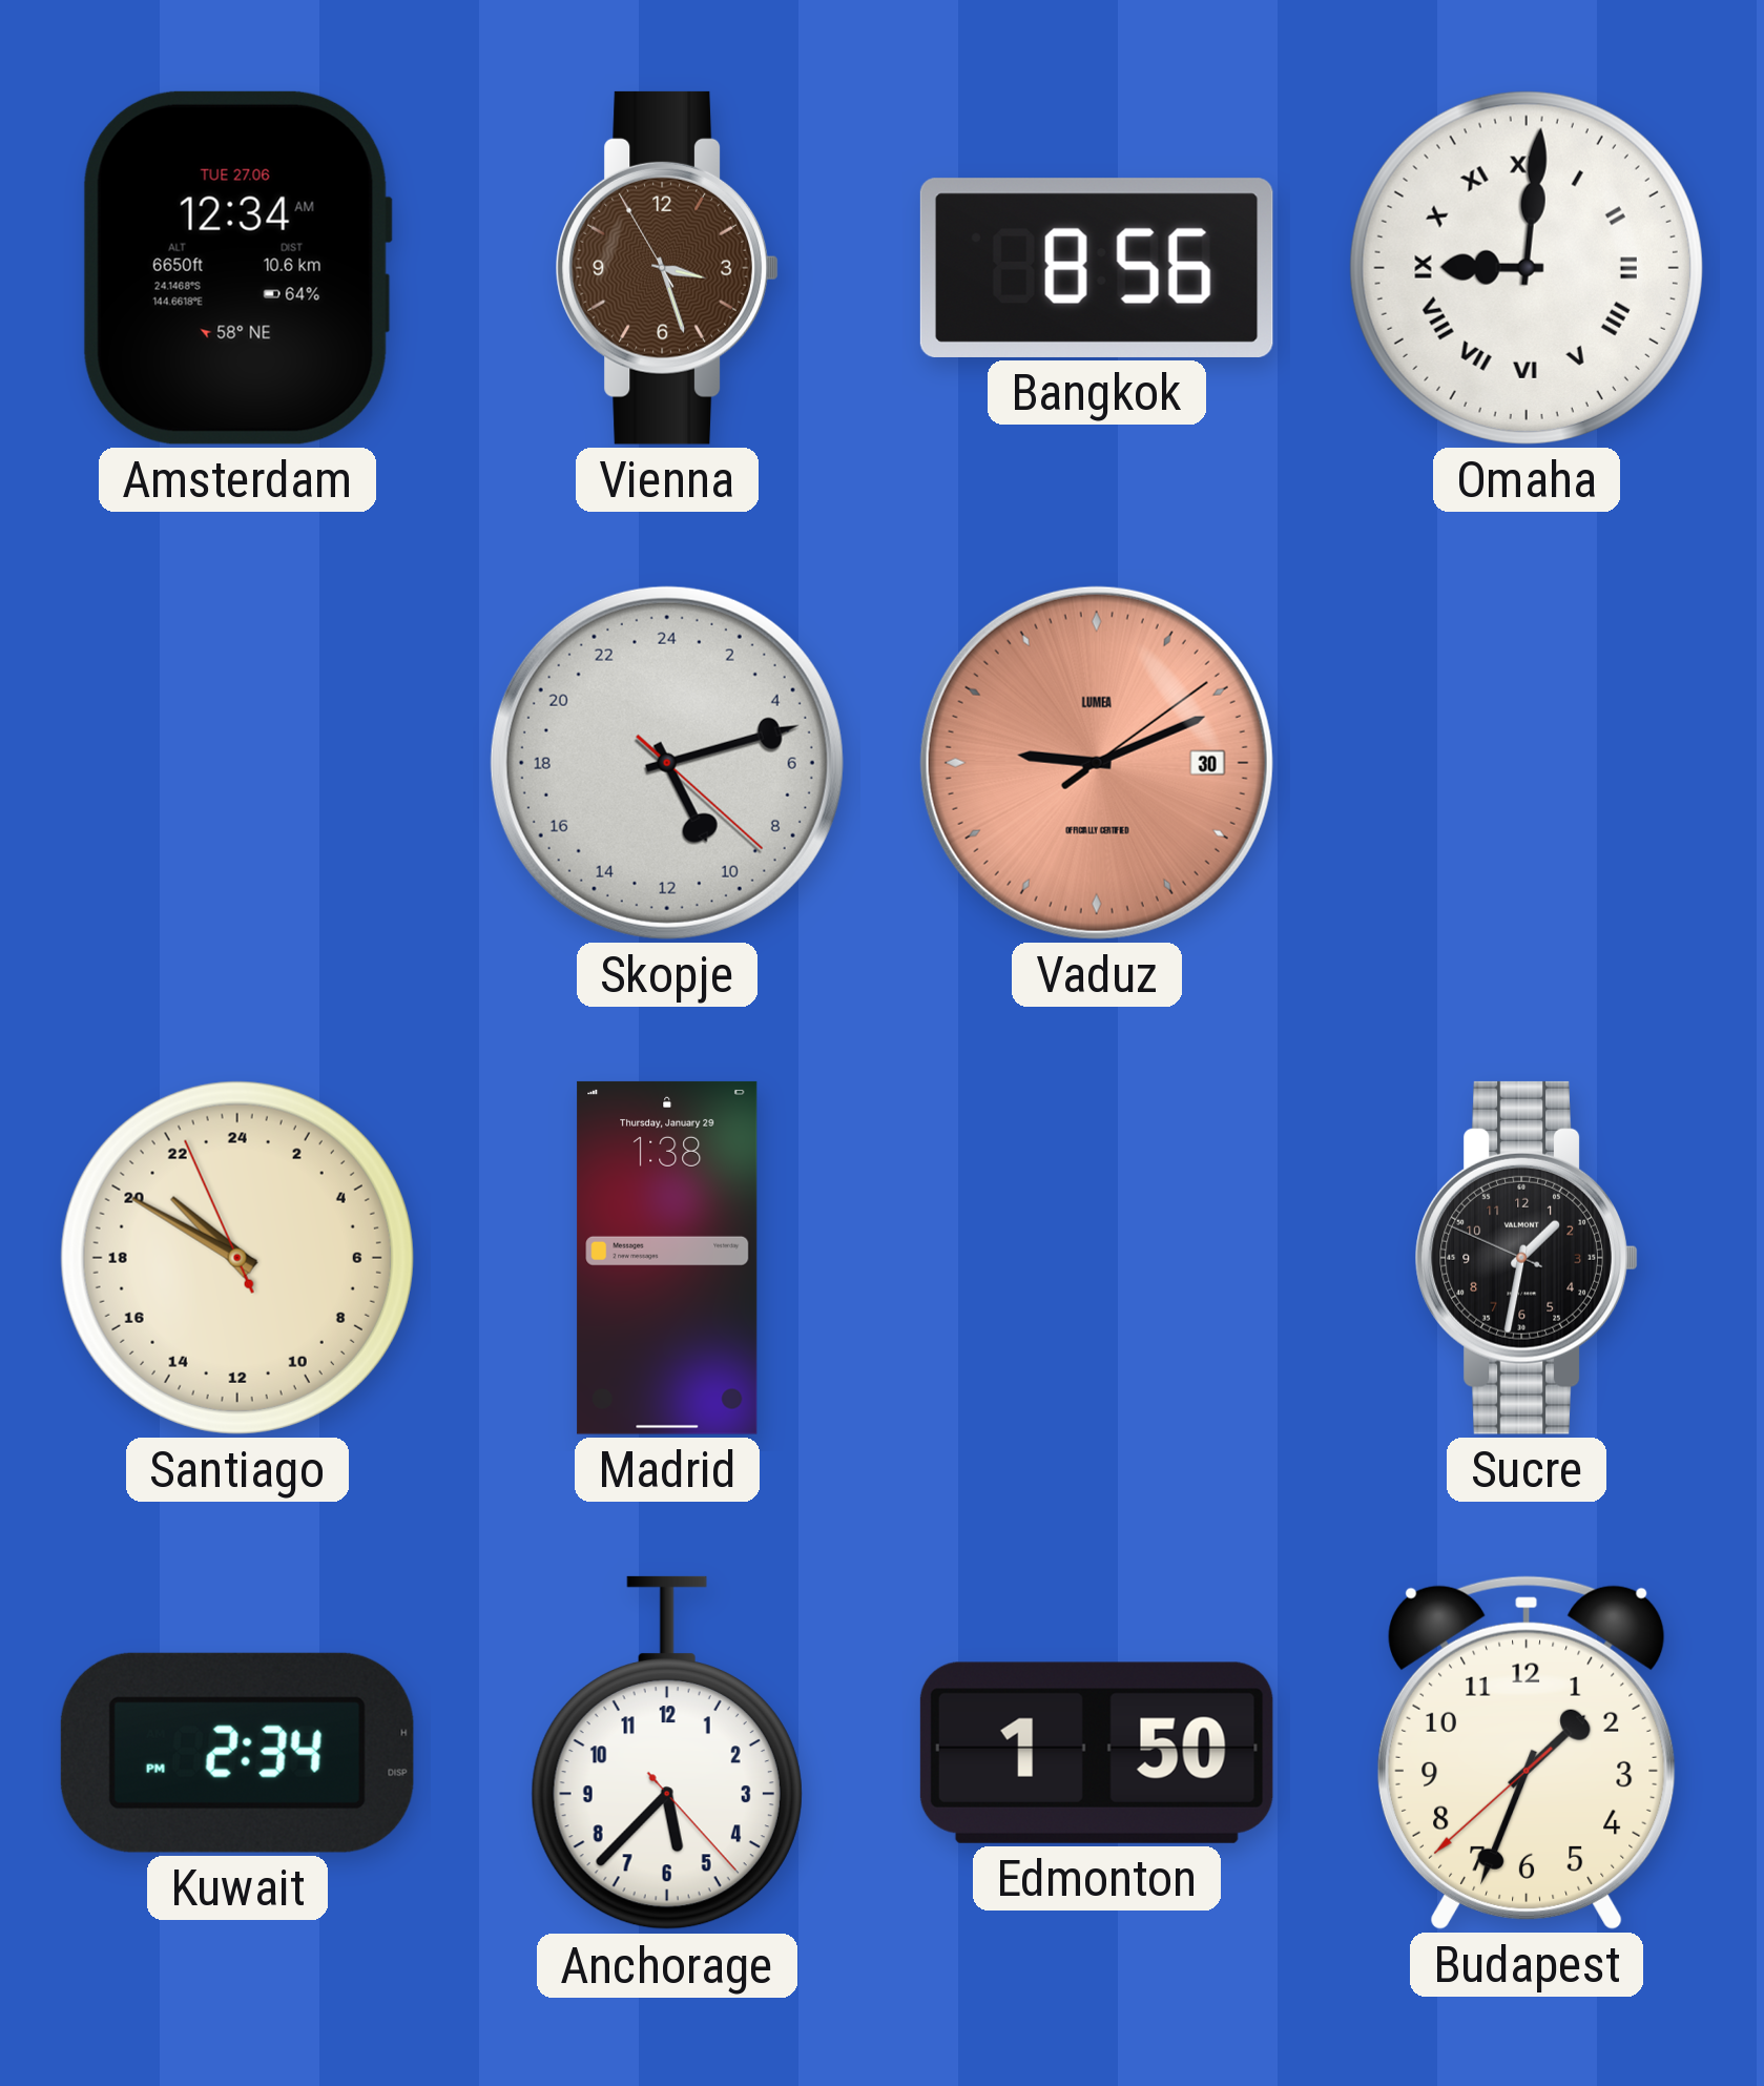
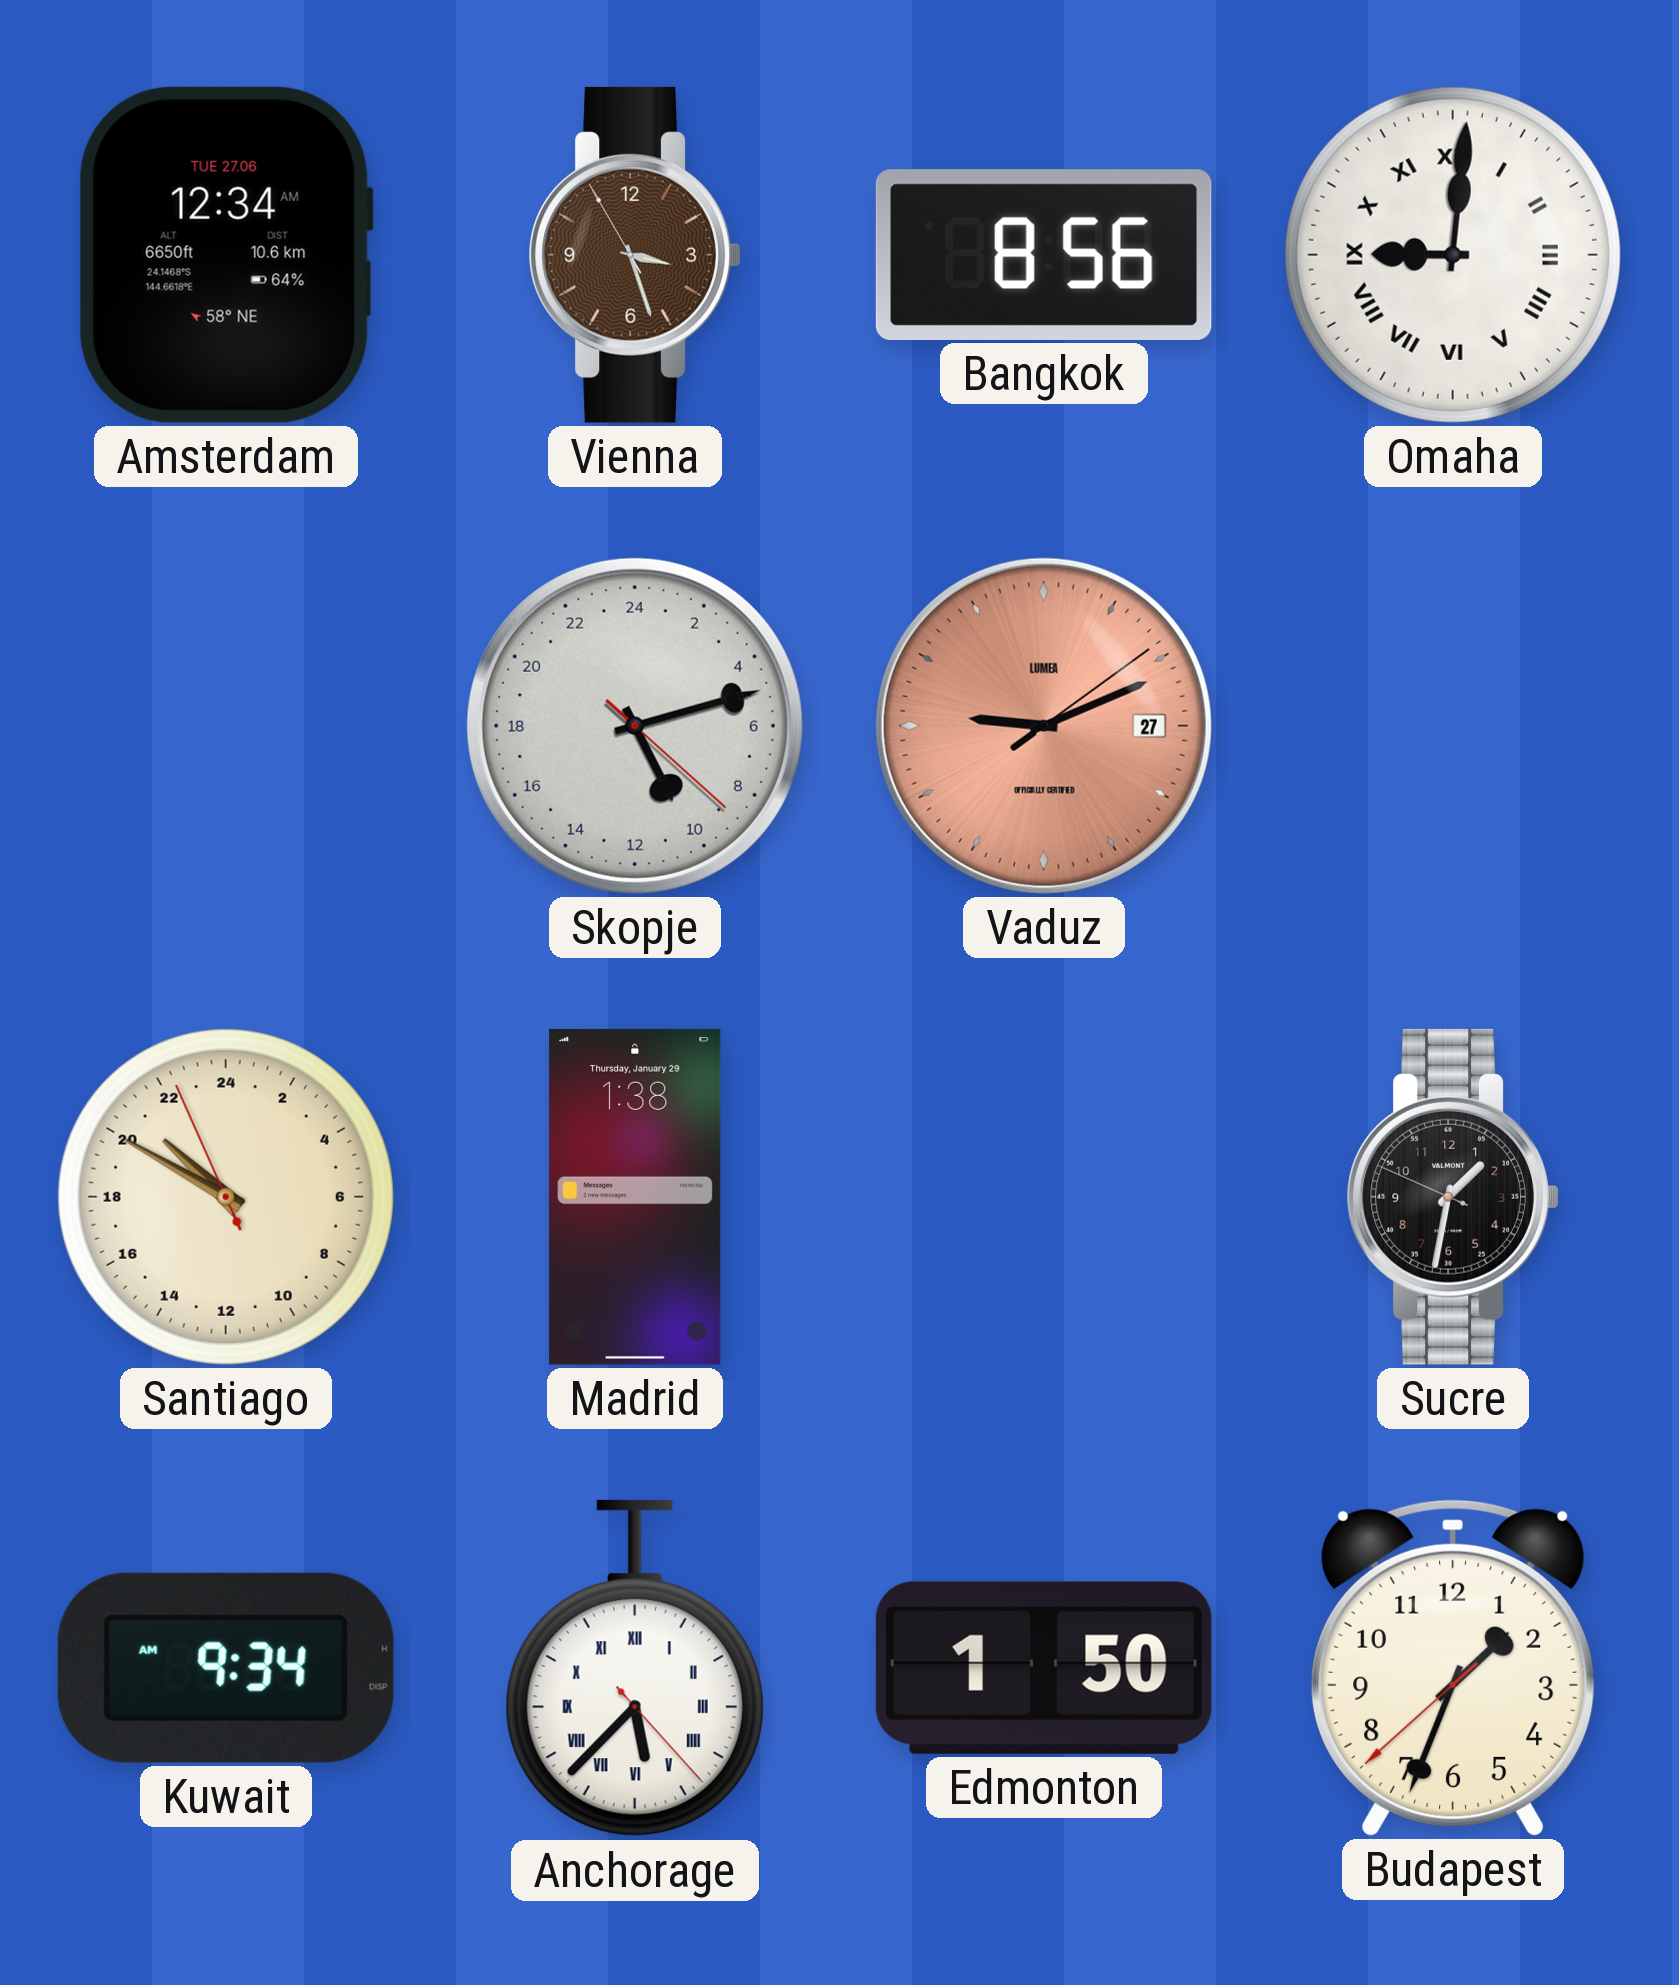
Vaduz date: 30 -> 27 (1044, 726)
Kuwait: 2:34 -> 9:34 (226, 1668)
Anchorage numerals: Arabic -> Roman (635, 1668)
